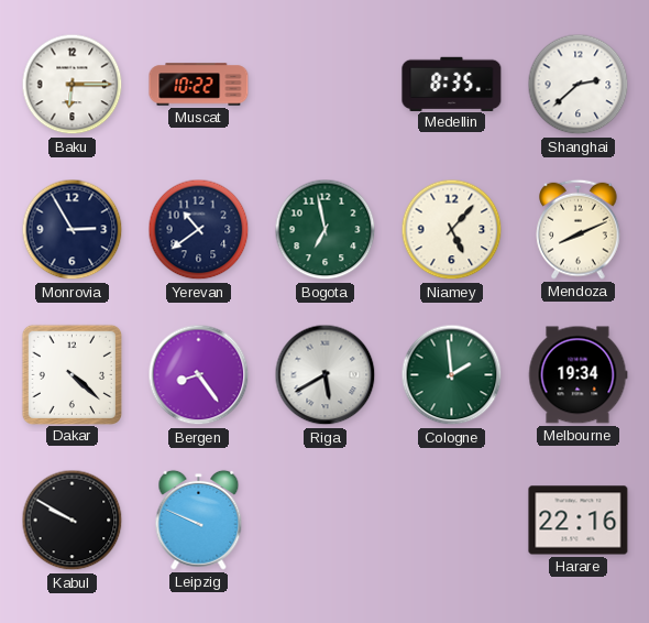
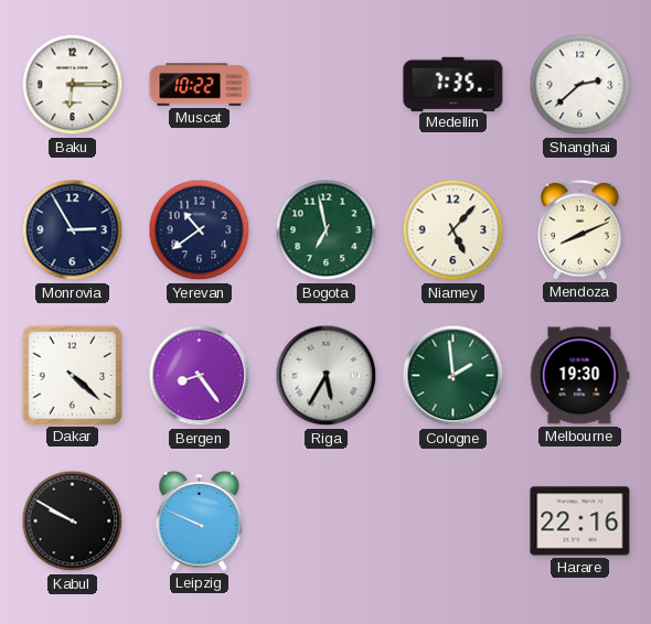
Medellin: 8:35 -> 7:35 (453, 84)
Riga: 5:40 -> 5:35 (327, 376)
Melbourne: 19:34 -> 19:30 (579, 376)
